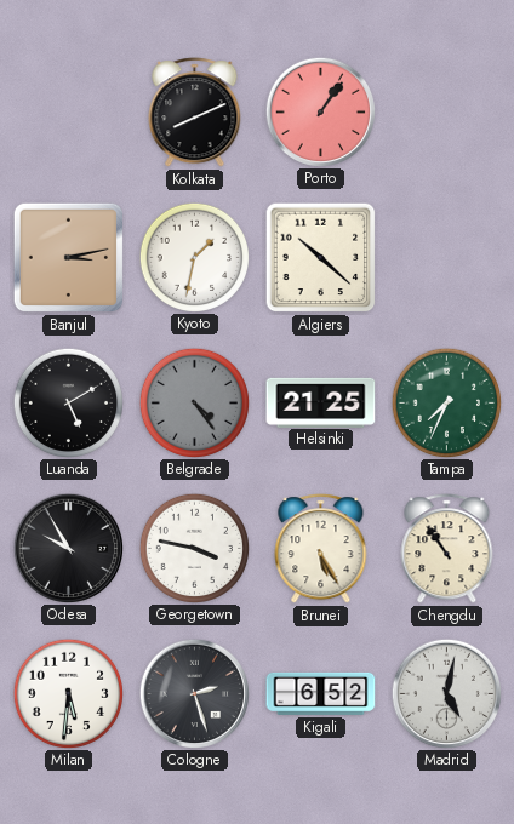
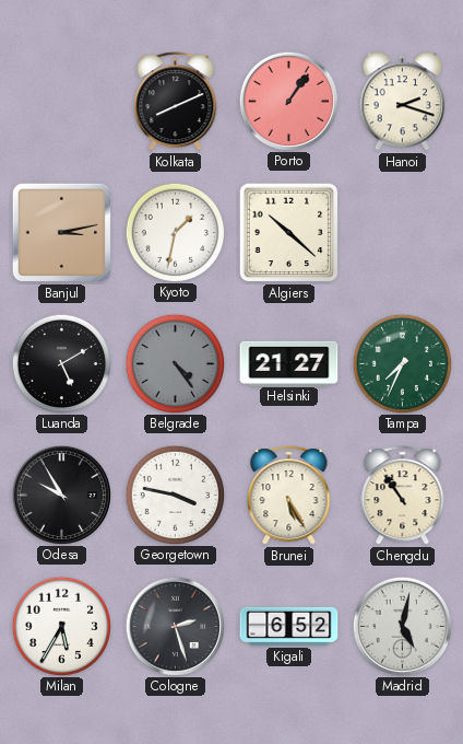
Hanoi: none -> 2:18 (402, 102)
Helsinki: 21:25 -> 21:27 (289, 363)
Milan: 5:31 -> 5:35 (61, 626)
